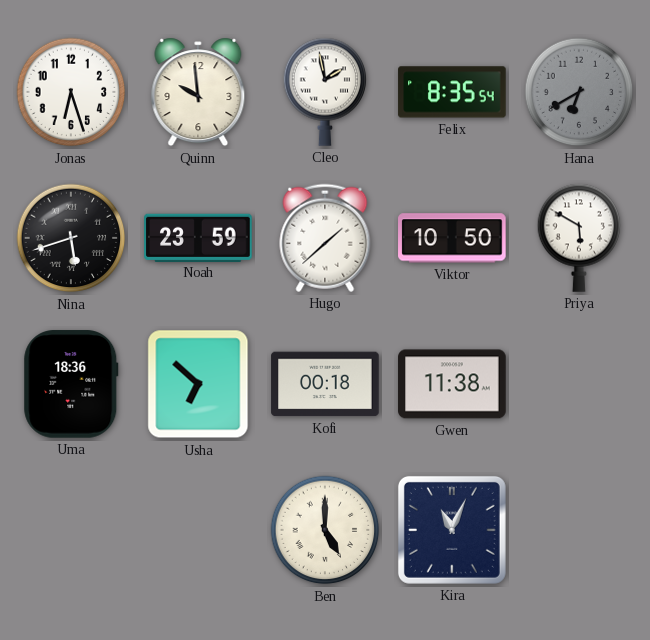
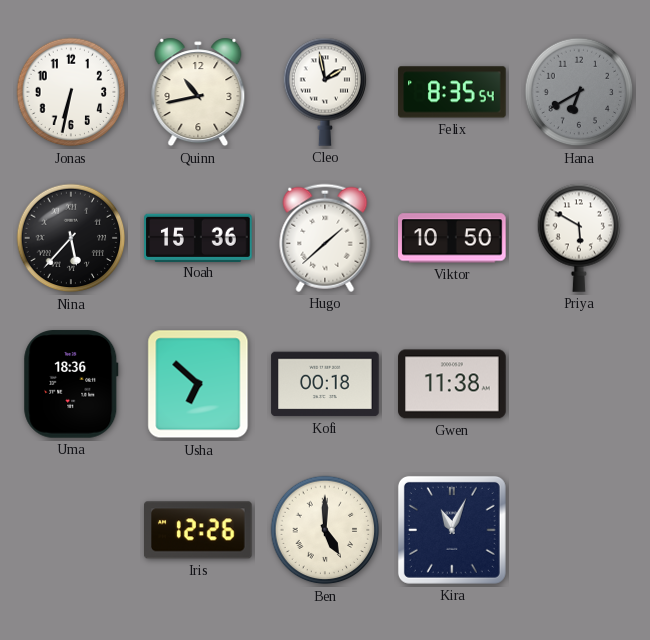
Jonas: 6:27 -> 6:32 (71, 92)
Quinn: 9:59 -> 10:43 (198, 92)
Nina: 5:42 -> 5:37 (71, 238)
Noah: 23:59 -> 15:36 (198, 237)
Iris: none -> 12:26 (199, 530)
